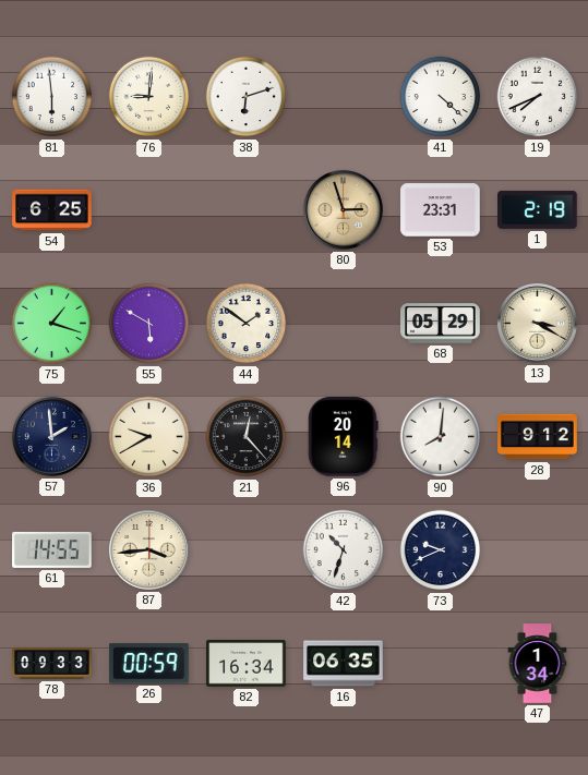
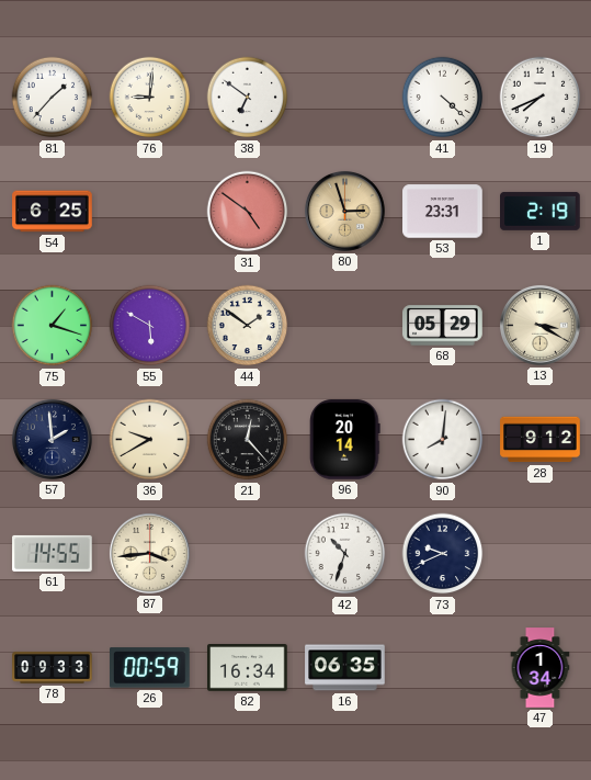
81: 5:59 -> 1:37 (53, 98)
38: 6:12 -> 6:51 (248, 98)
31: none -> 4:51 (248, 212)
